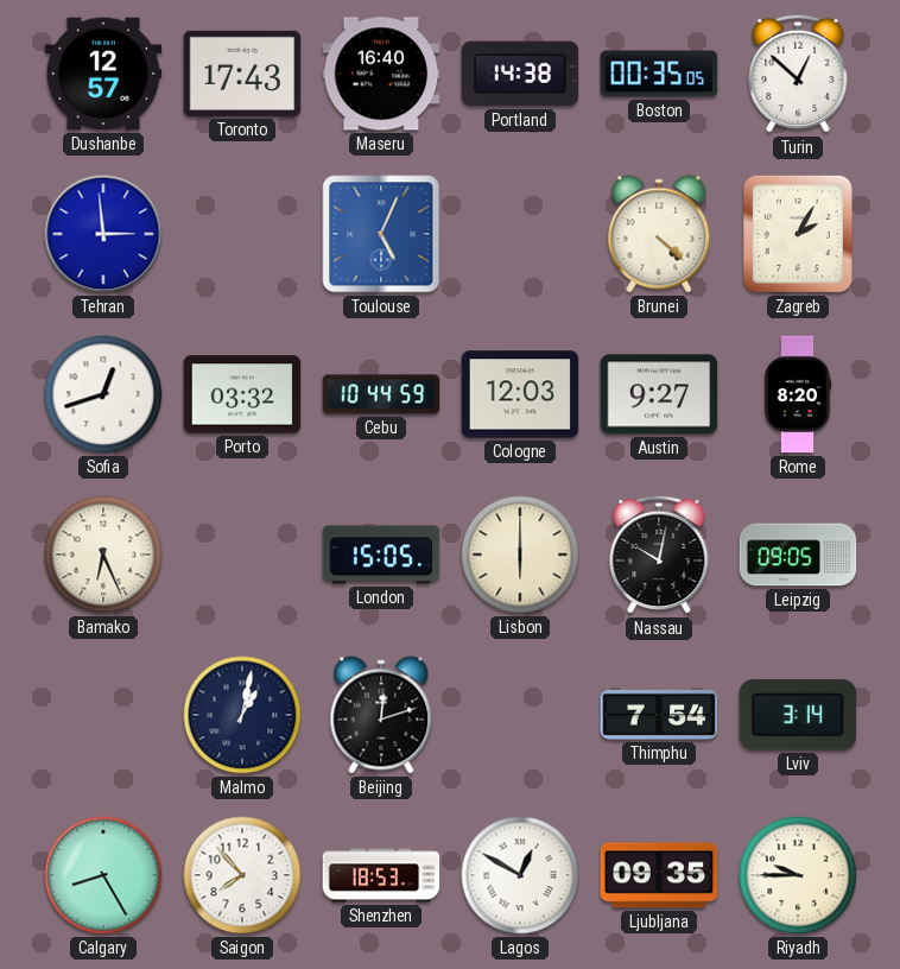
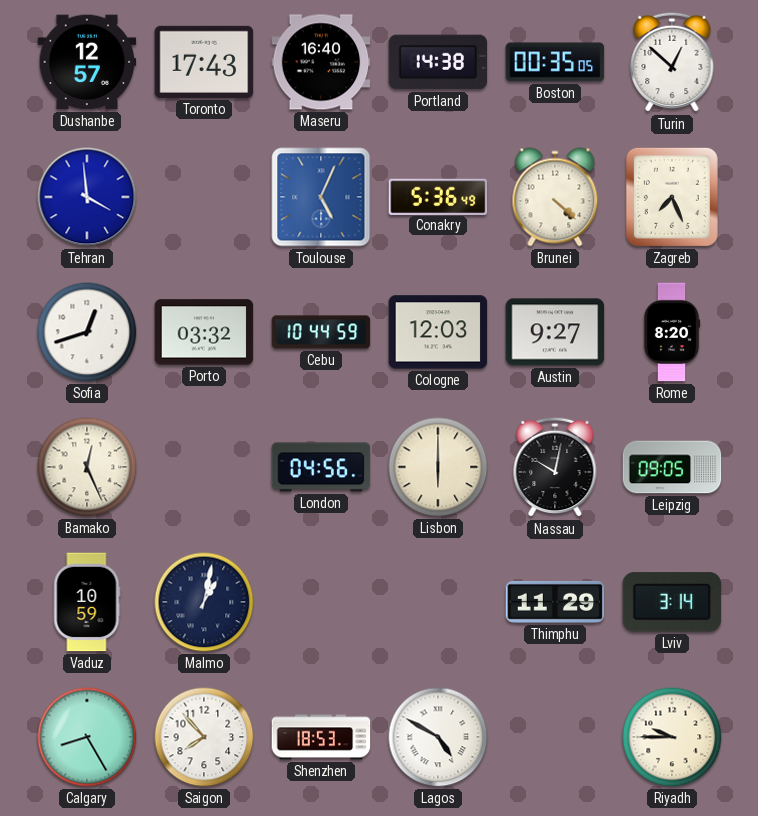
Tehran: 2:59 -> 3:59 (87, 197)
Conakry: none -> 5:36 (438, 196)
Zagreb: 2:05 -> 7:26 (672, 197)
Bamako: 6:26 -> 12:26 (87, 467)
London: 15:05 -> 04:56 (321, 467)
Vaduz: none -> 10:59 (87, 602)
Beijing: 12:12 -> none (381, 715)
Thimphu: 7:54 -> 11:29 (555, 602)
Lagos: 12:50 -> 4:50 (438, 737)
Ljubljana: 09:35 -> none (659, 875)
